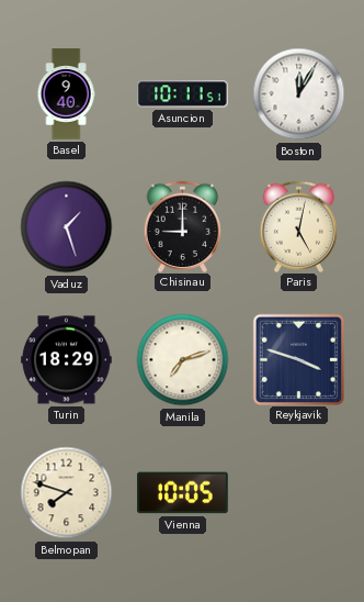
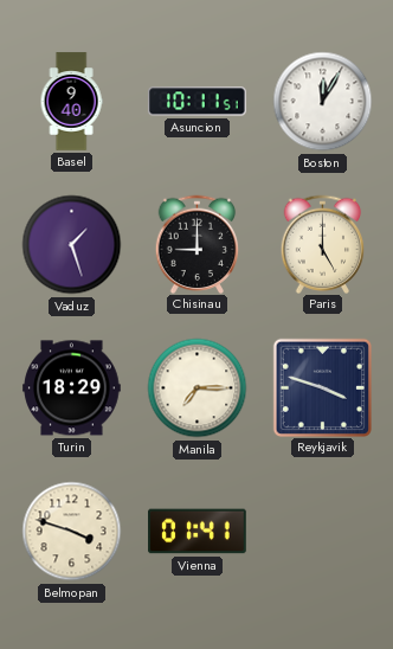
Paris: 5:02 -> 5:00 (323, 244)
Manila: 7:12 -> 7:15 (198, 388)
Belmopan: 7:48 -> 3:48 (72, 532)
Vienna: 10:05 -> 01:41 (198, 532)
